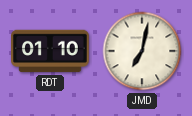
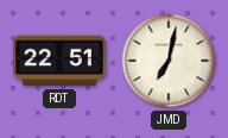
RDT: 01:10 -> 22:51 (61, 61)
